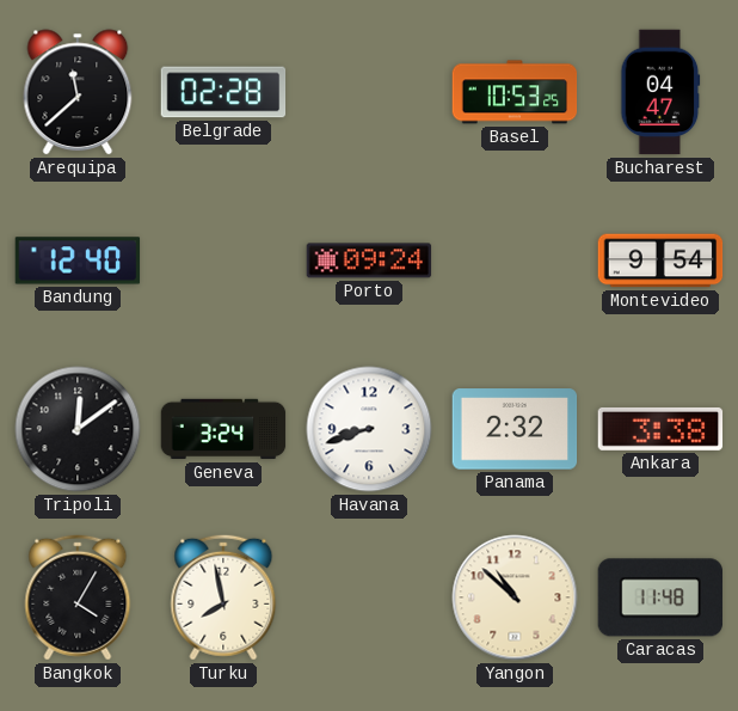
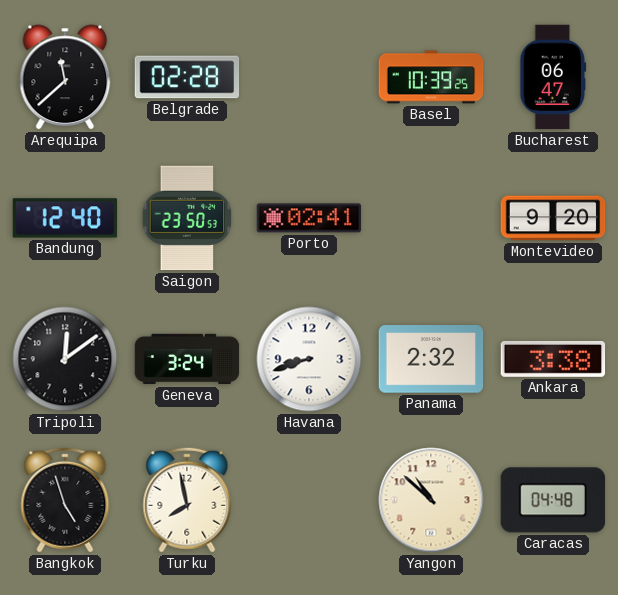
Basel: 10:53 -> 10:39 (431, 77)
Bucharest: 04:47 -> 06:47 (553, 77)
Saigon: none -> 23:50 (187, 218)
Porto: 09:24 -> 02:41 (309, 218)
Montevideo: 9:54 -> 9:20 (553, 218)
Bangkok: 4:05 -> 4:57 (65, 500)
Caracas: 11:48 -> 04:48 (552, 500)
